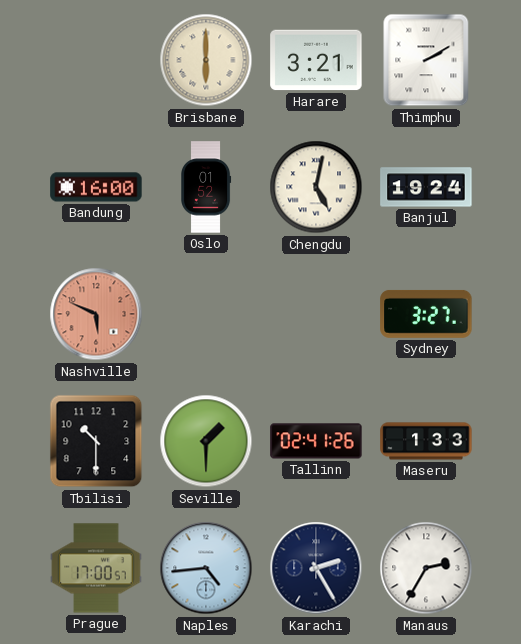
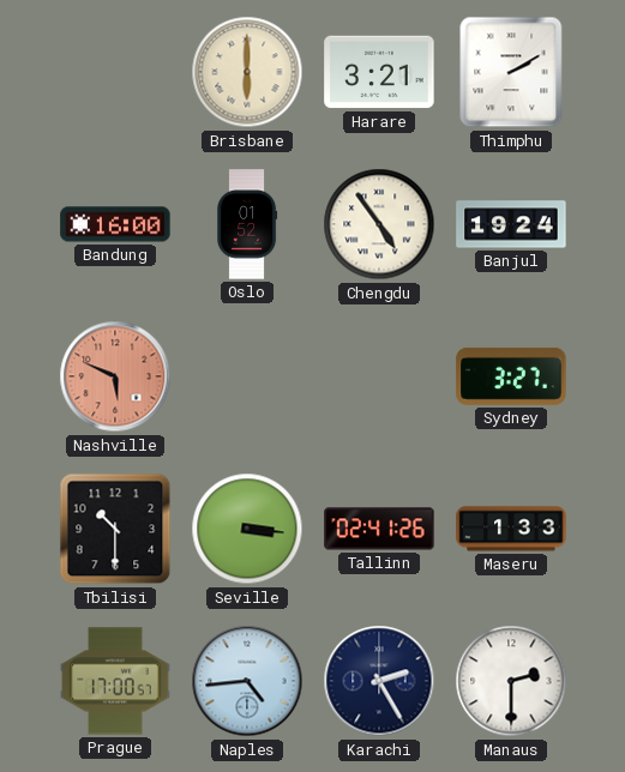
Chengdu: 5:02 -> 4:54 (379, 224)
Seville: 1:30 -> 3:16 (247, 529)
Manaus: 2:35 -> 2:30 (511, 681)
